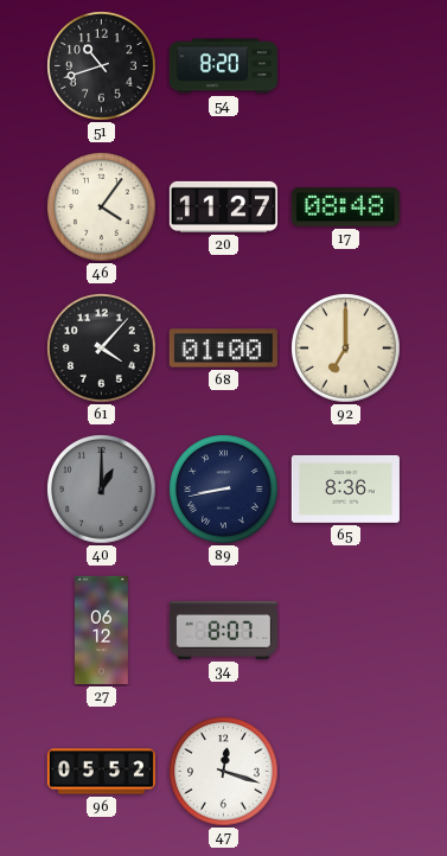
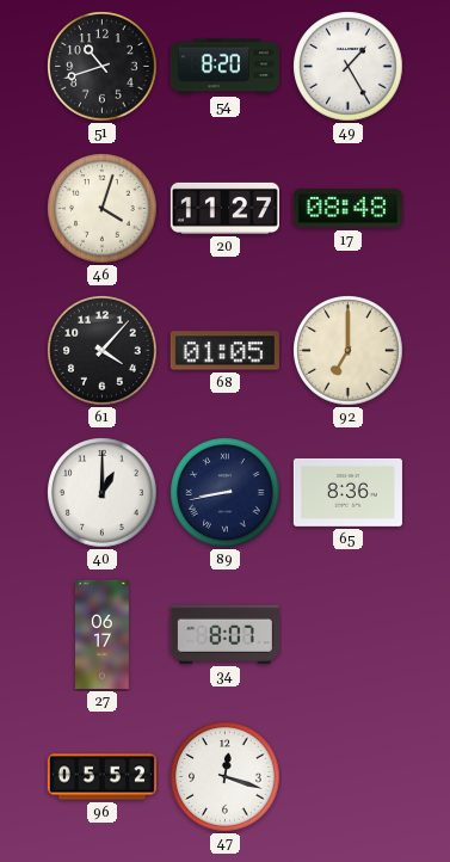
49: none -> 1:25 (349, 67)
46: 4:06 -> 4:03 (103, 209)
68: 01:00 -> 01:05 (224, 351)
40 dial: grey -> white (103, 493)
27: 06:12 -> 06:17 (103, 634)
